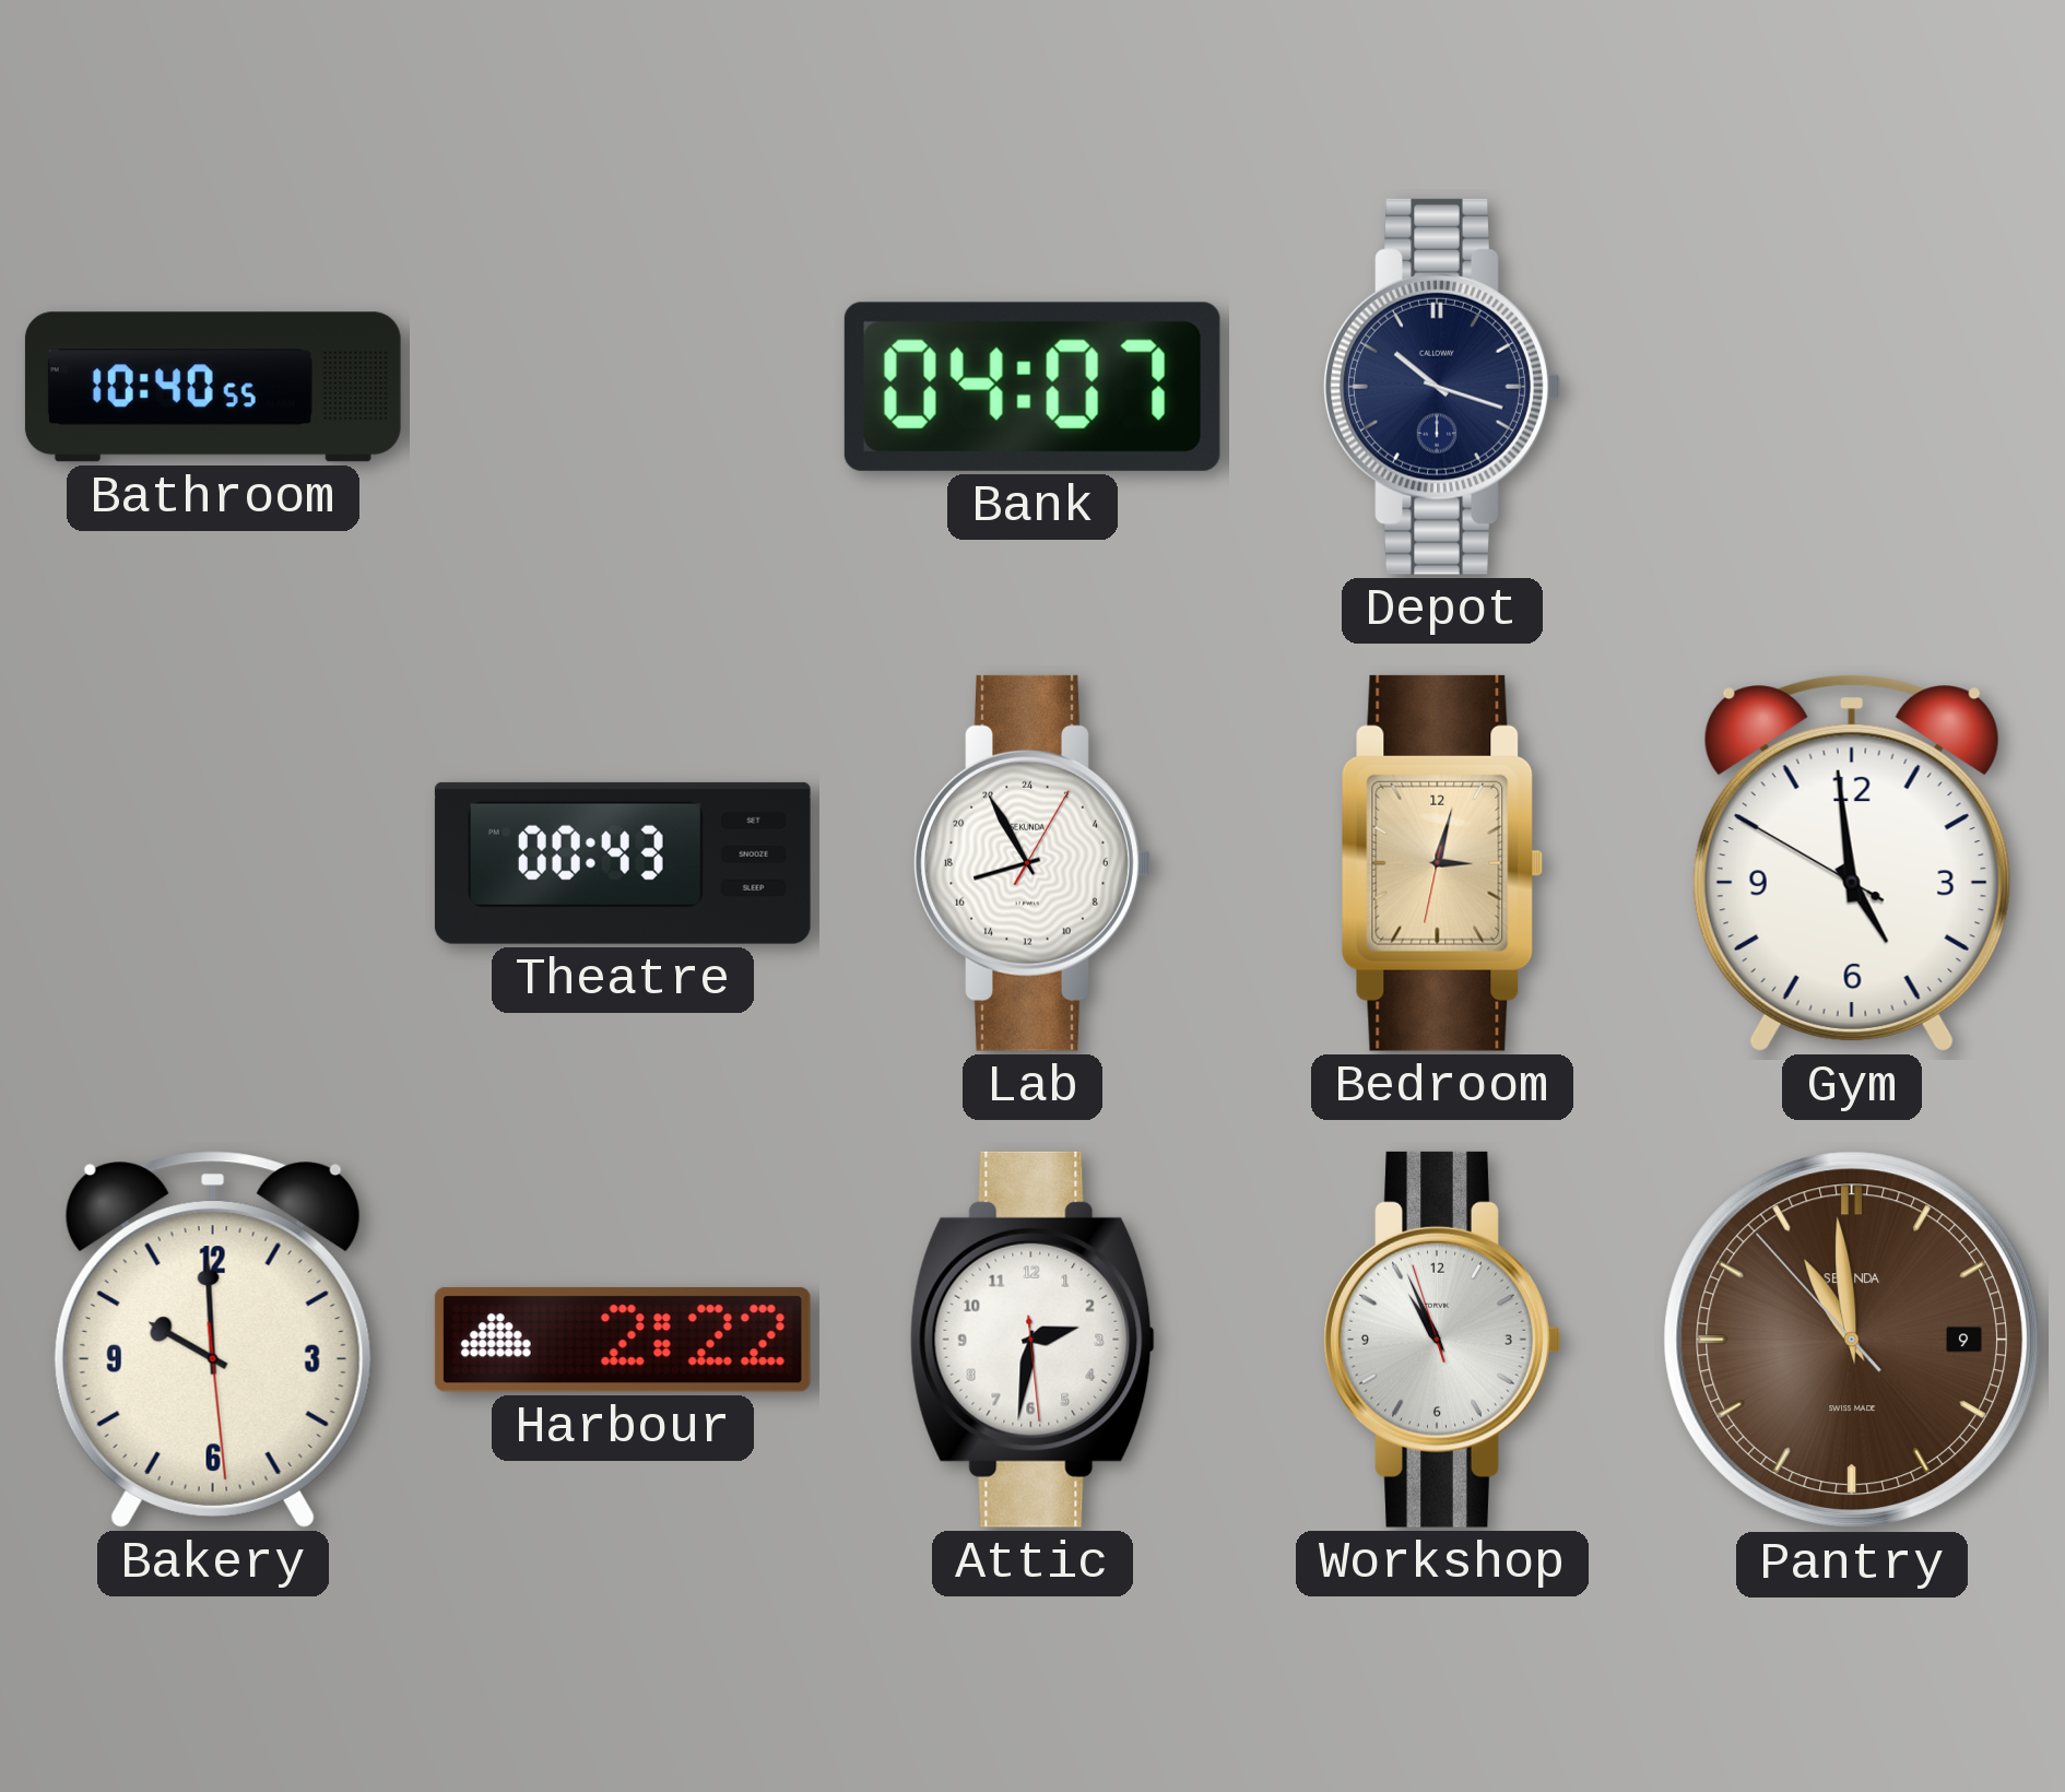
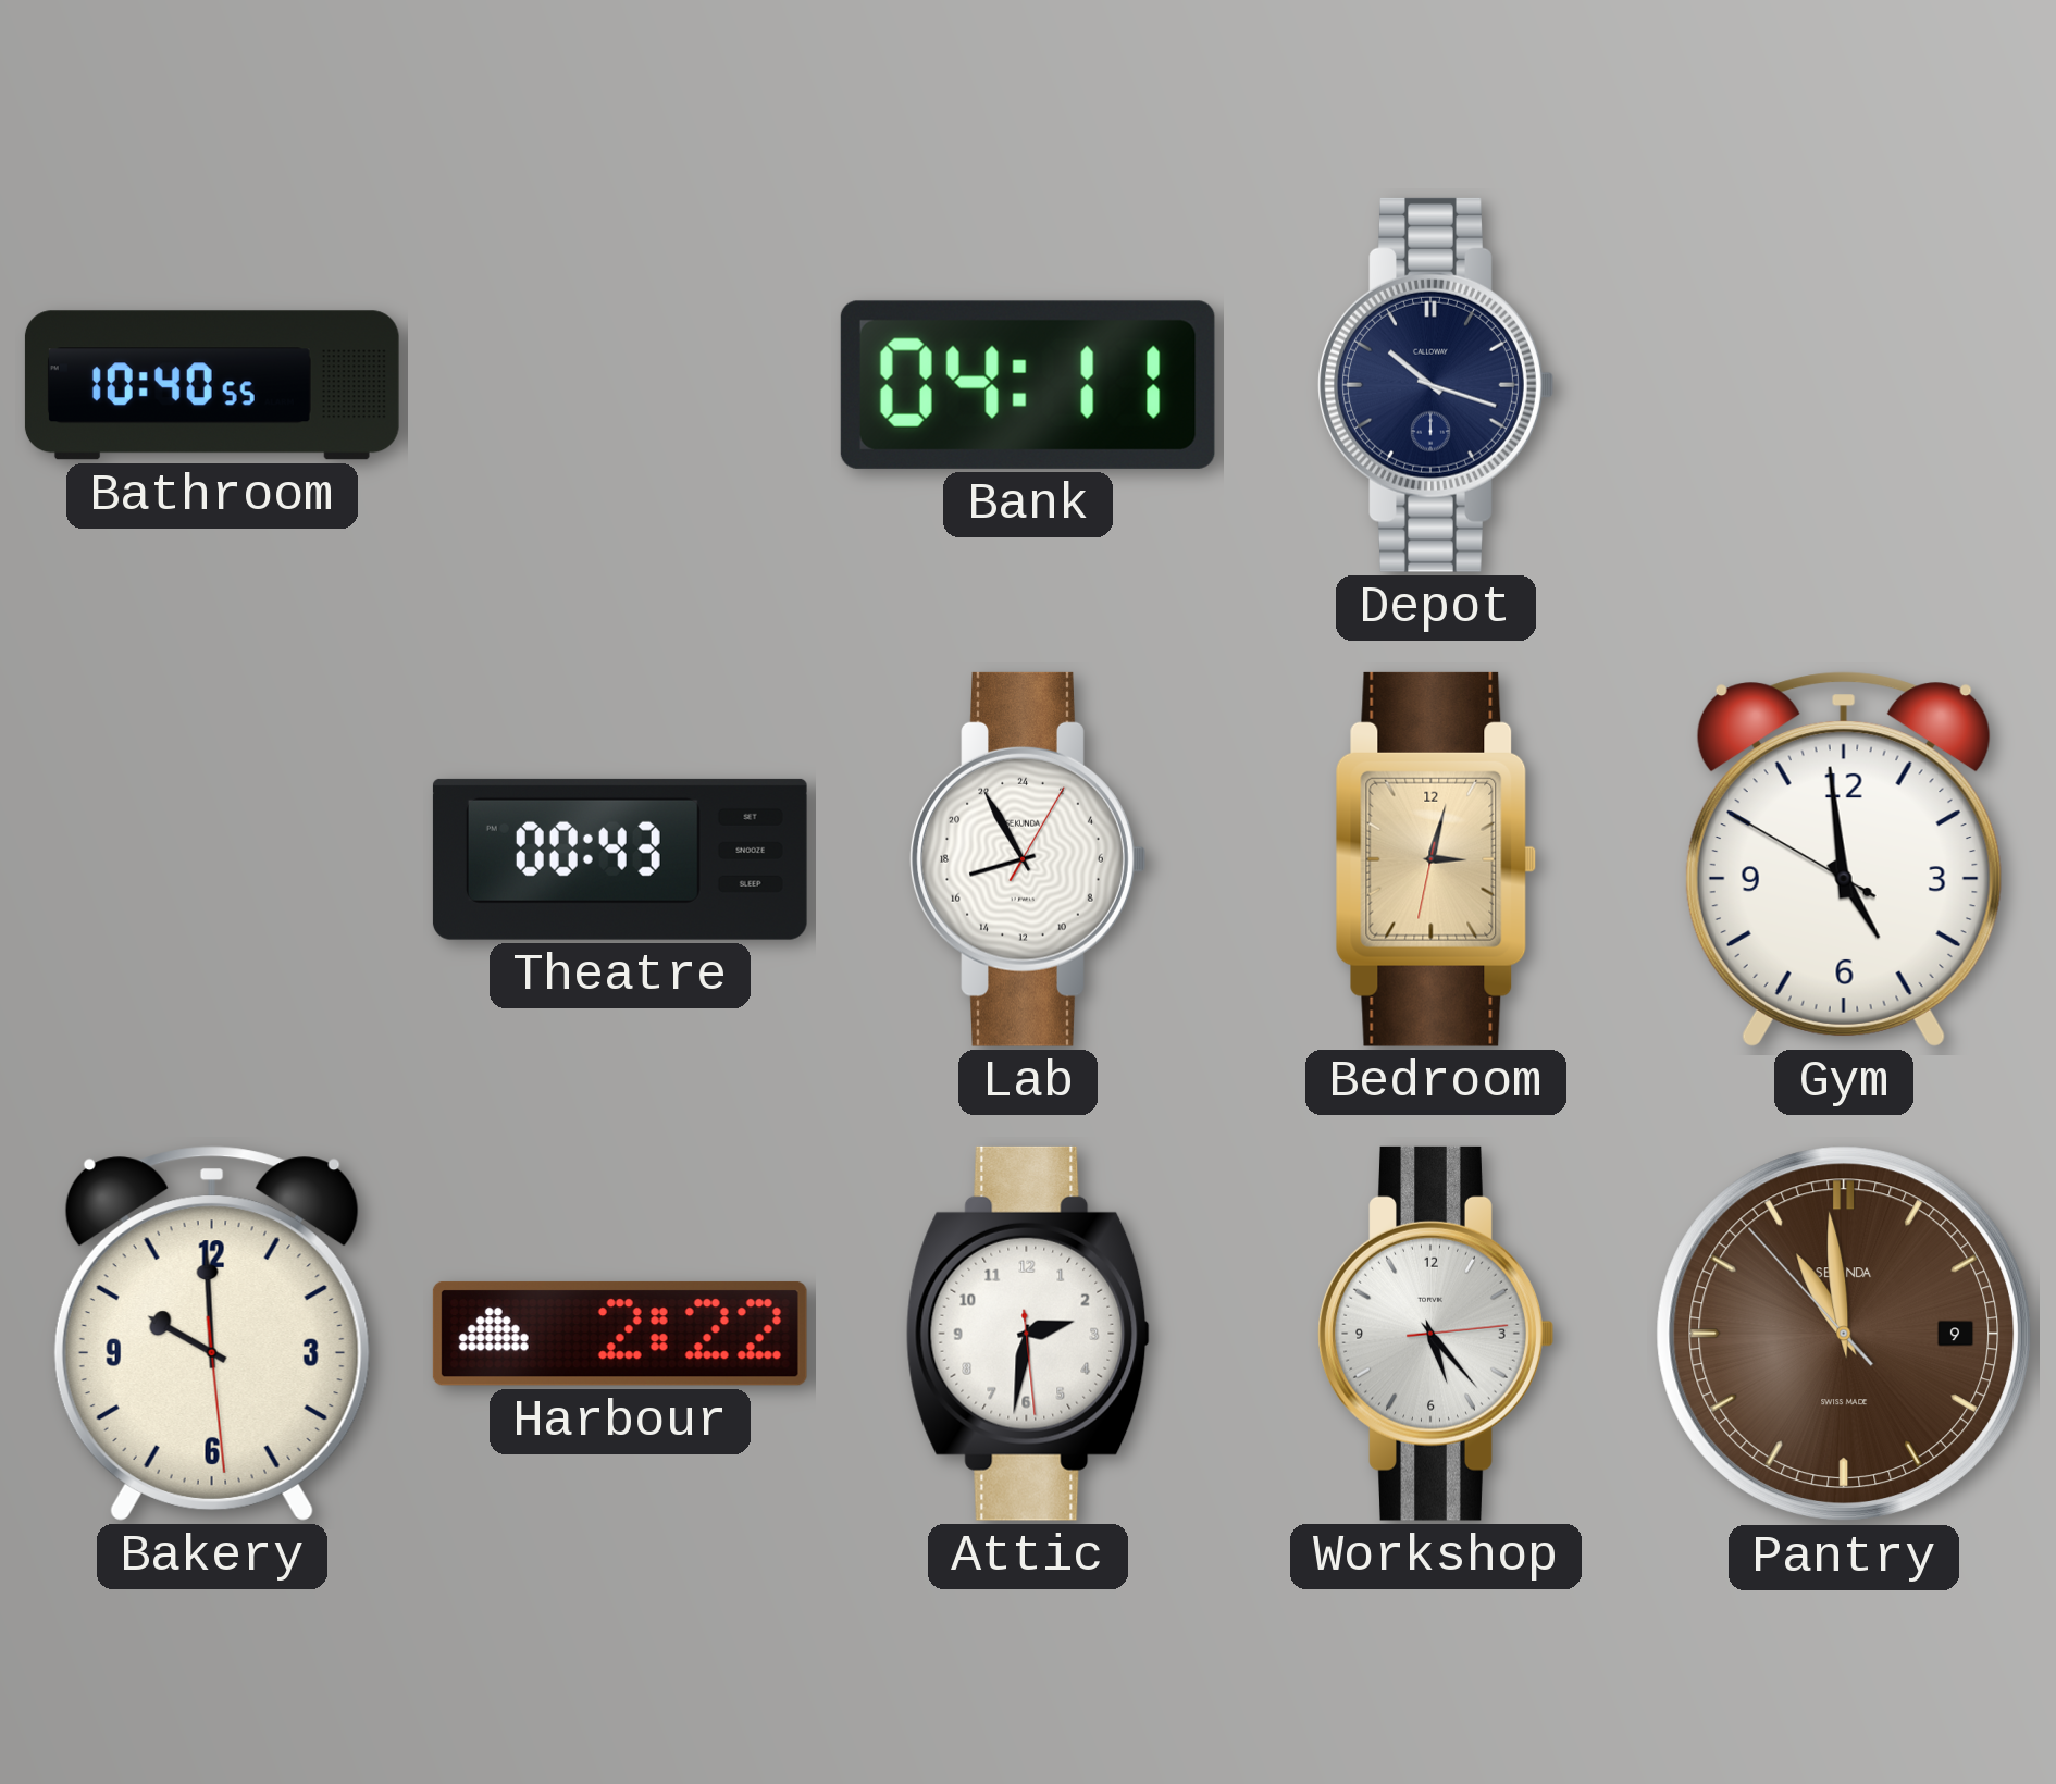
Bank: 04:07 -> 04:11 (1028, 385)
Workshop: 10:55 -> 5:23 (1436, 1334)
